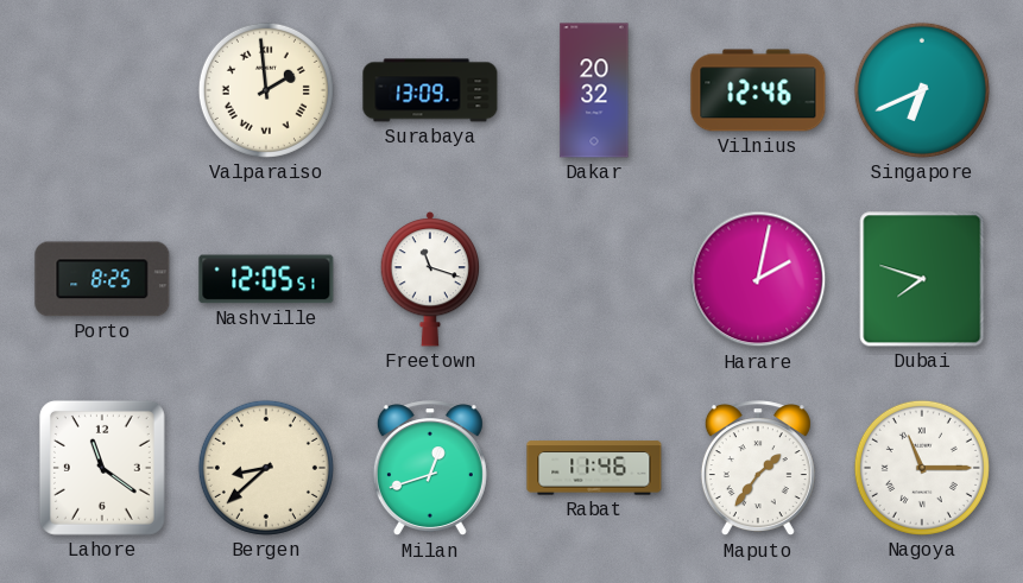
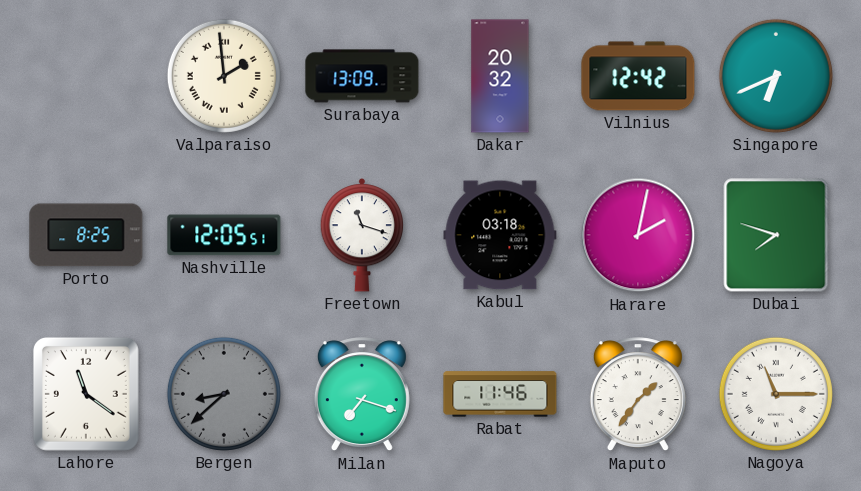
Vilnius: 12:46 -> 12:42 (638, 76)
Kabul: none -> 03:18 (500, 235)
Bergen dial: cream -> grey (224, 394)
Milan: 12:42 -> 7:18 (362, 395)
